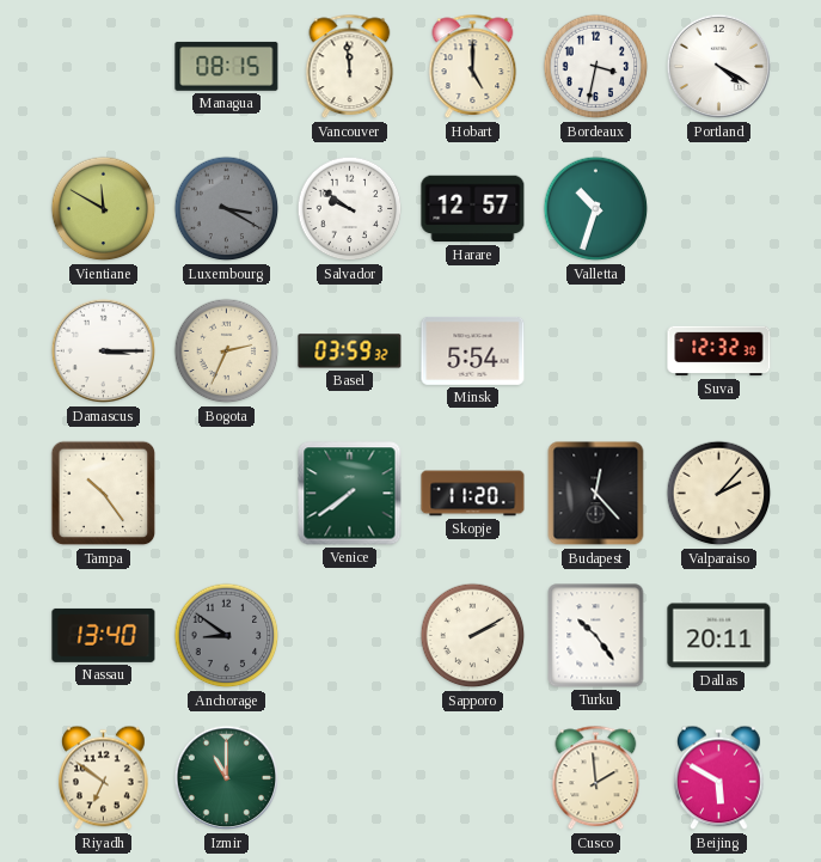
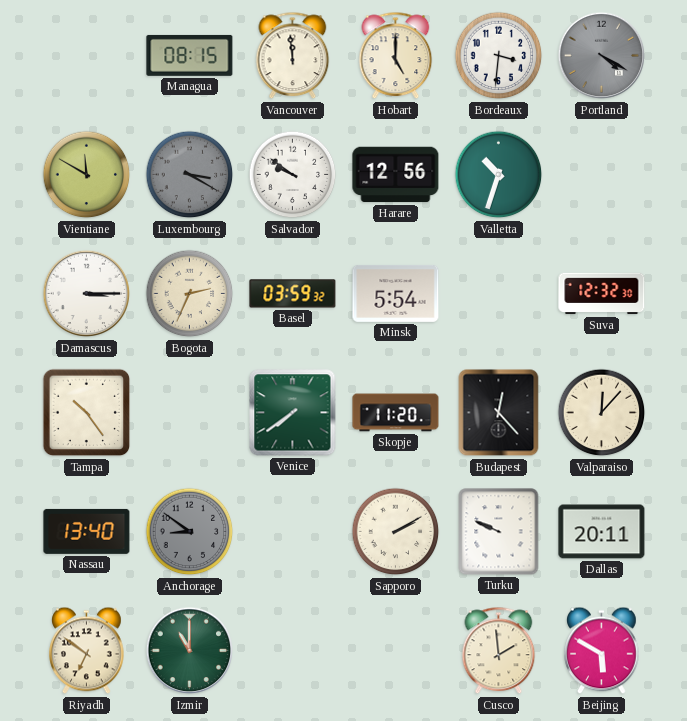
Bordeaux: 3:32 -> 3:31 (499, 56)
Portland dial: white -> grey (602, 56)
Harare: 12:57 -> 12:56 (396, 175)
Valparaiso: 2:07 -> 12:07 (602, 413)
Turku: 10:24 -> 9:49 (499, 532)
